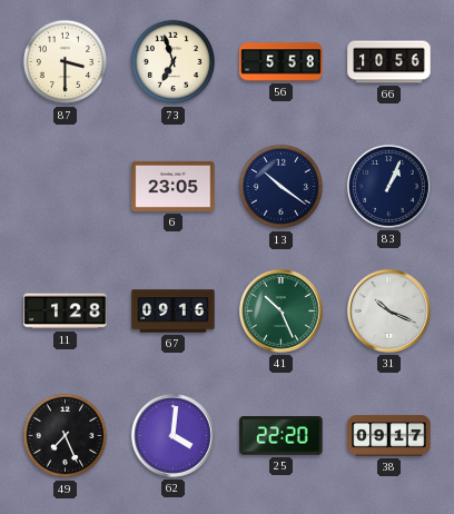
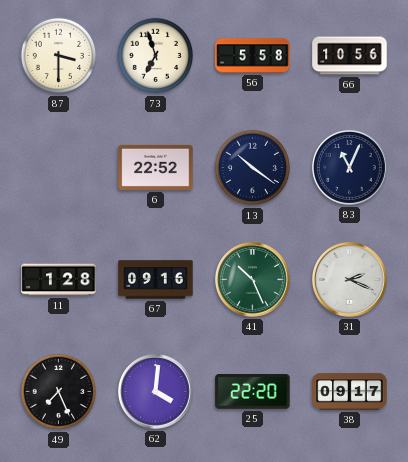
6: 23:05 -> 22:52 (156, 167)
83: 1:04 -> 11:04 (349, 167)
31: 10:19 -> 2:19 (349, 279)
